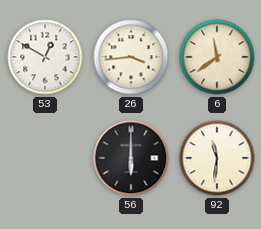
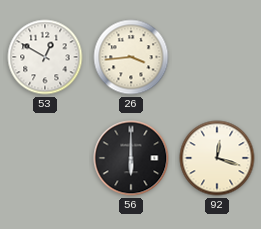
6: 11:39 -> none (217, 57)
92: 11:31 -> 12:18 (217, 158)
